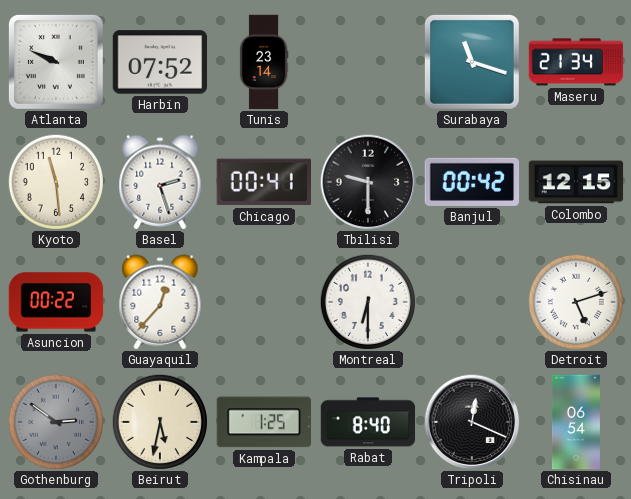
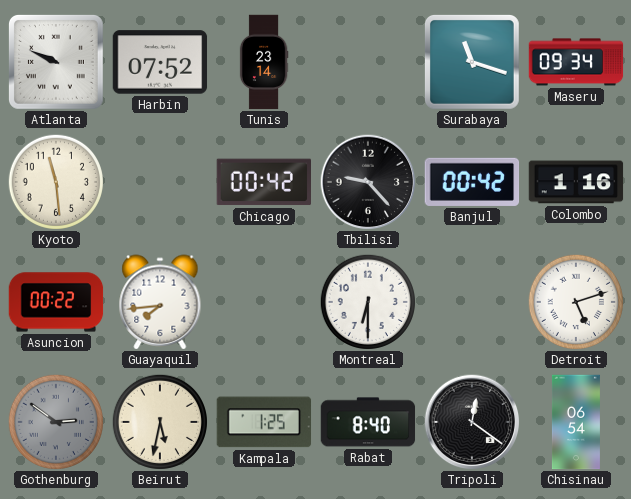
Maseru: 21:34 -> 09:34 (576, 62)
Basel: 2:27 -> none (160, 182)
Chicago: 00:41 -> 00:42 (263, 182)
Tbilisi: 9:30 -> 9:23 (368, 182)
Colombo: 12:15 -> 1:16 (576, 182)
Guayaquil: 12:37 -> 7:44 (160, 302)
Tripoli: 12:19 -> 12:21 (472, 422)
